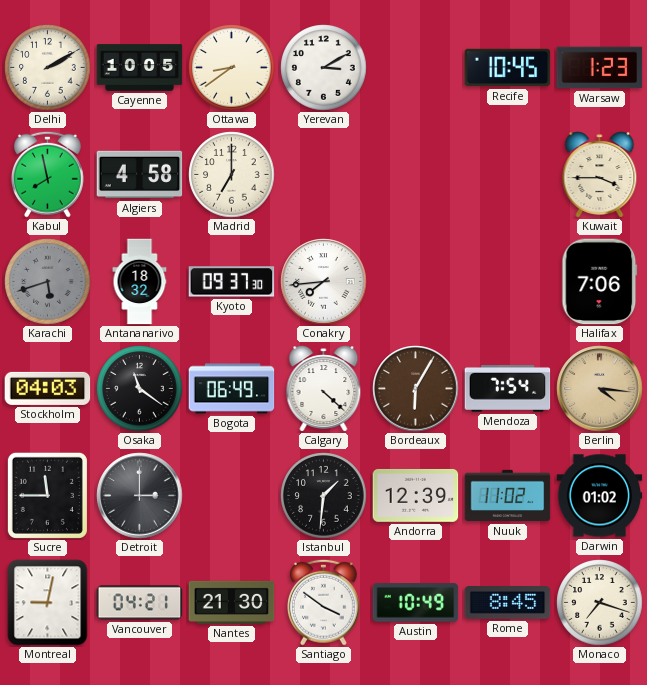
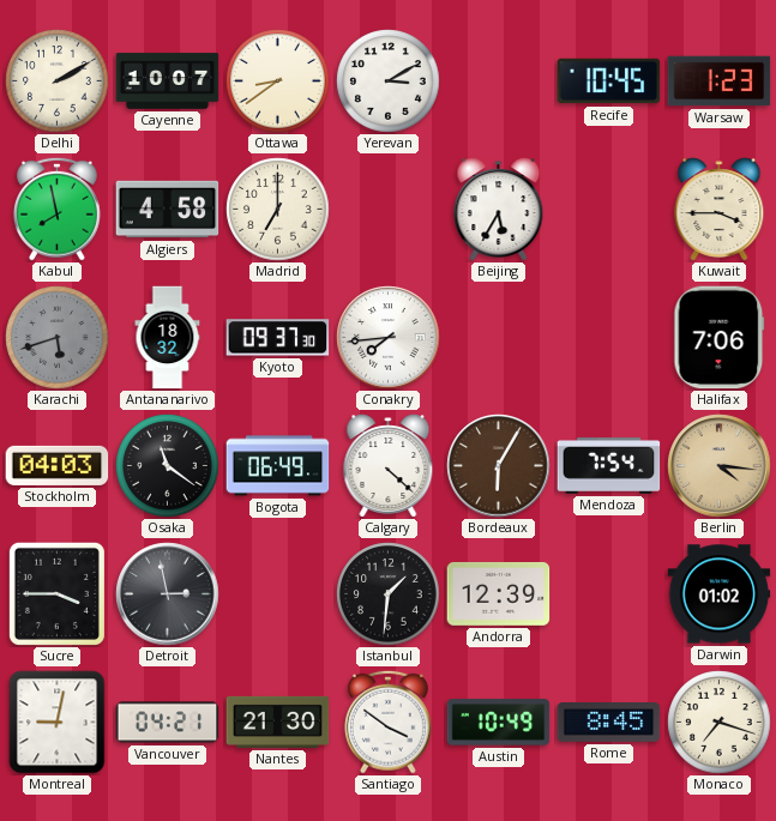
Cayenne: 10:05 -> 10:07 (168, 82)
Beijing: none -> 5:35 (499, 210)
Sucre: 11:45 -> 3:45 (56, 593)
Detroit: 3:00 -> 2:58 (168, 594)
Nuuk: 11:02 -> none (508, 496)
